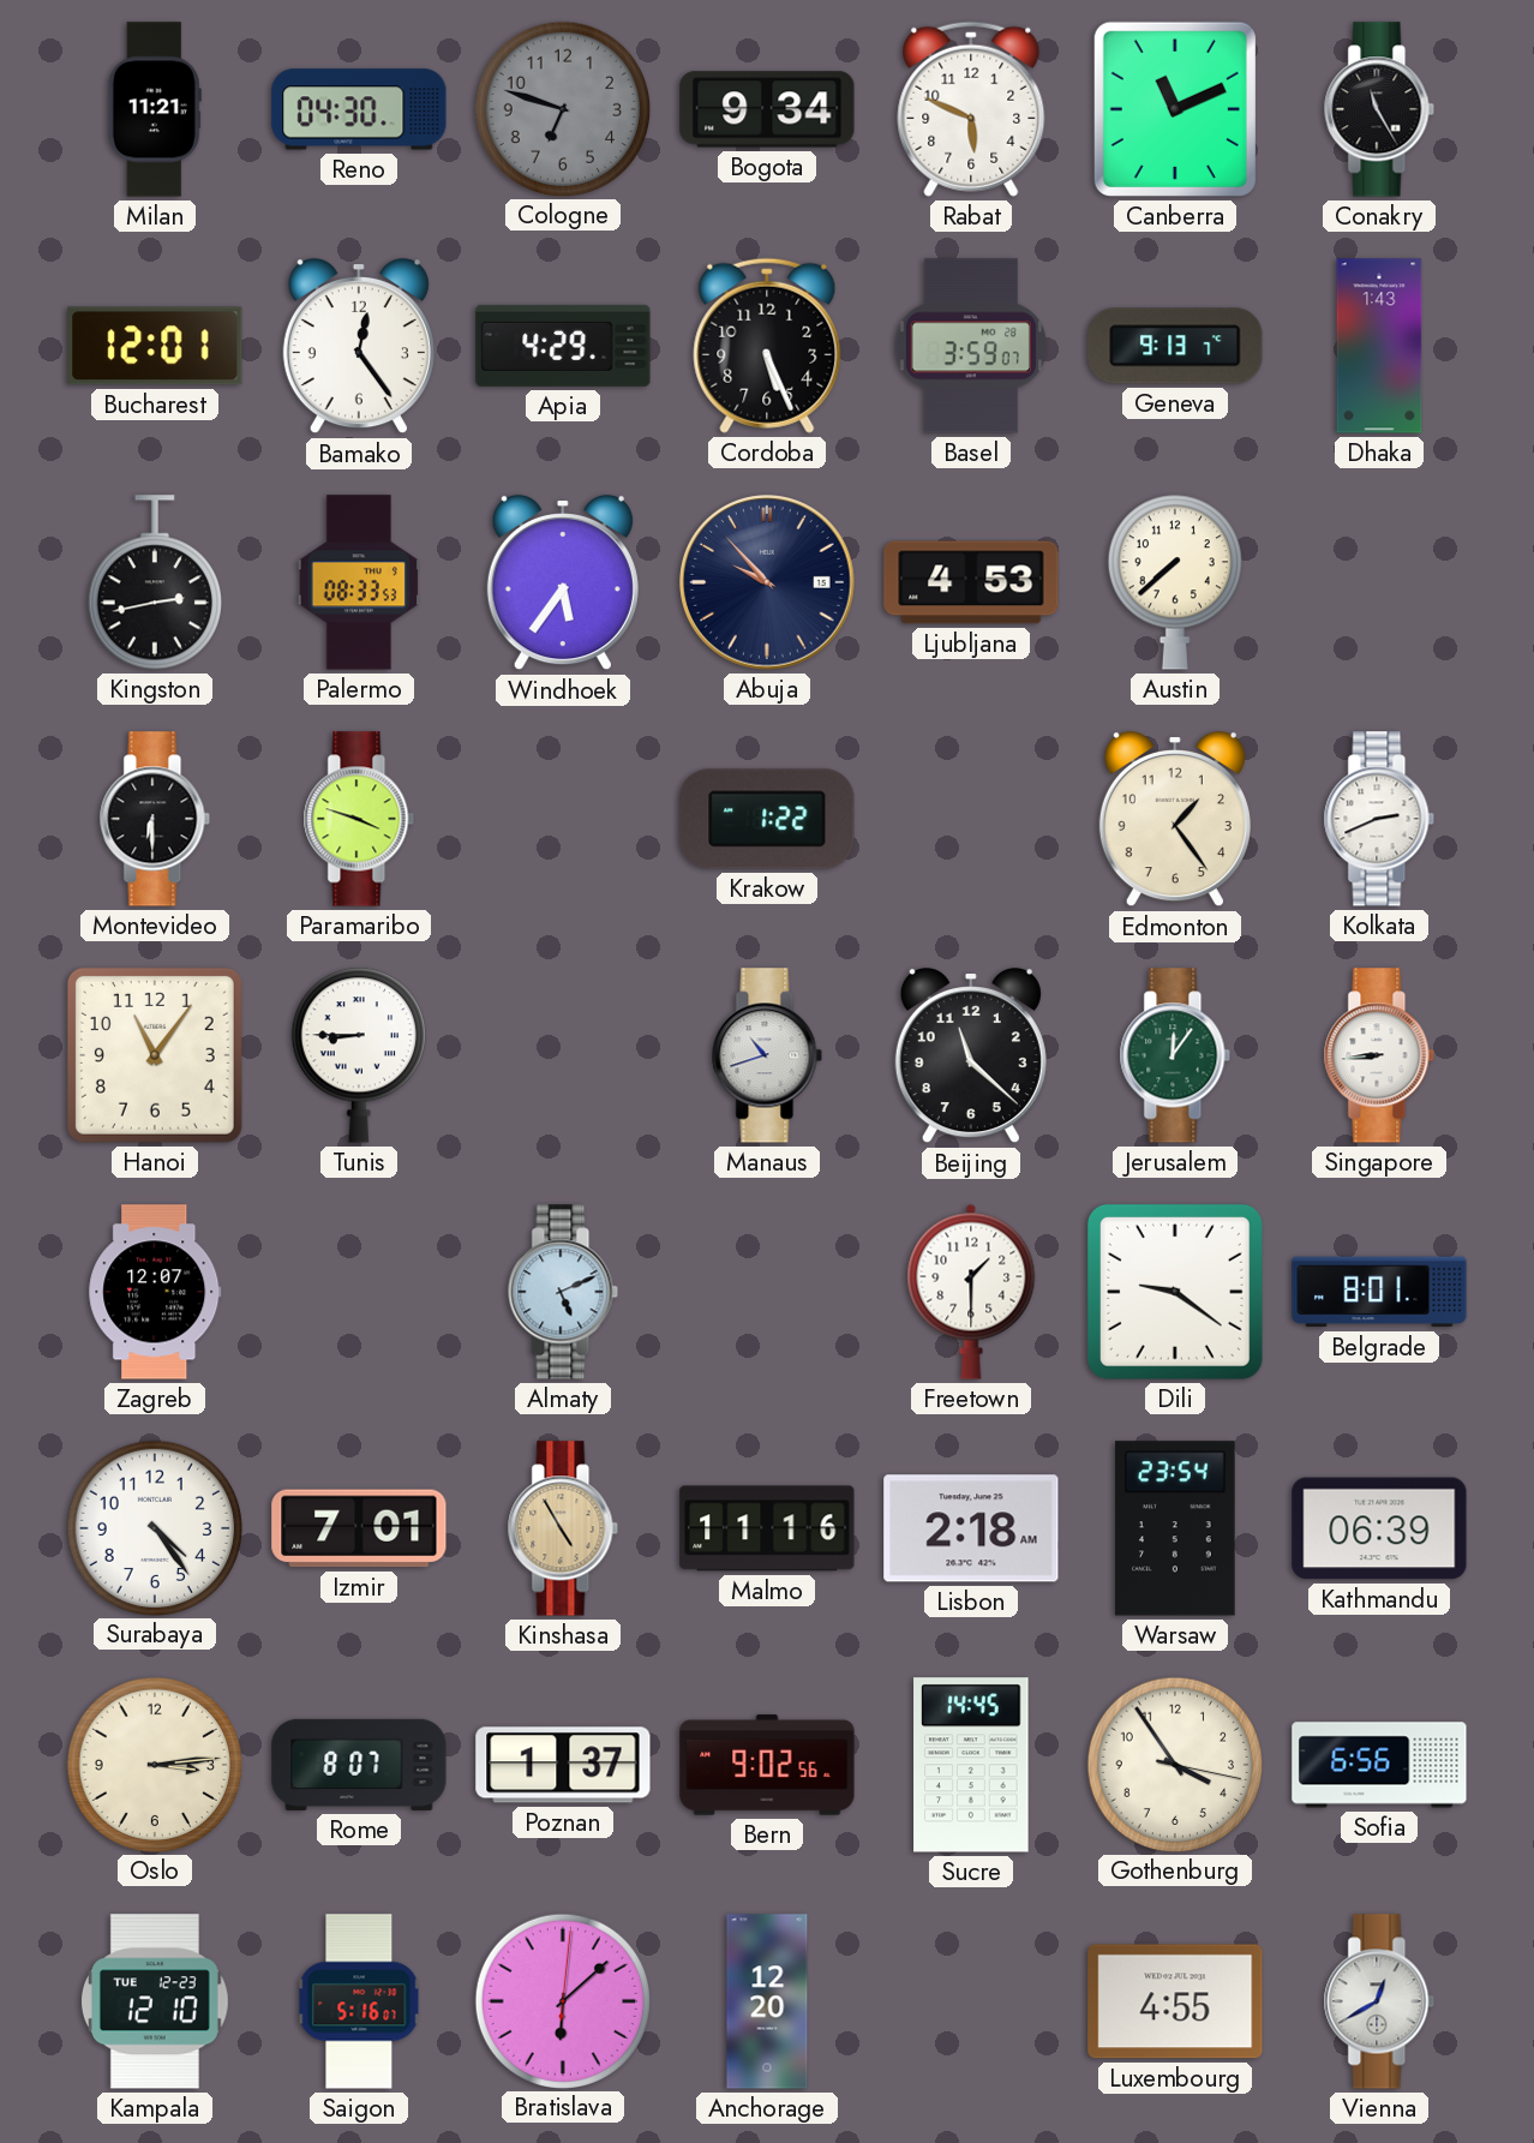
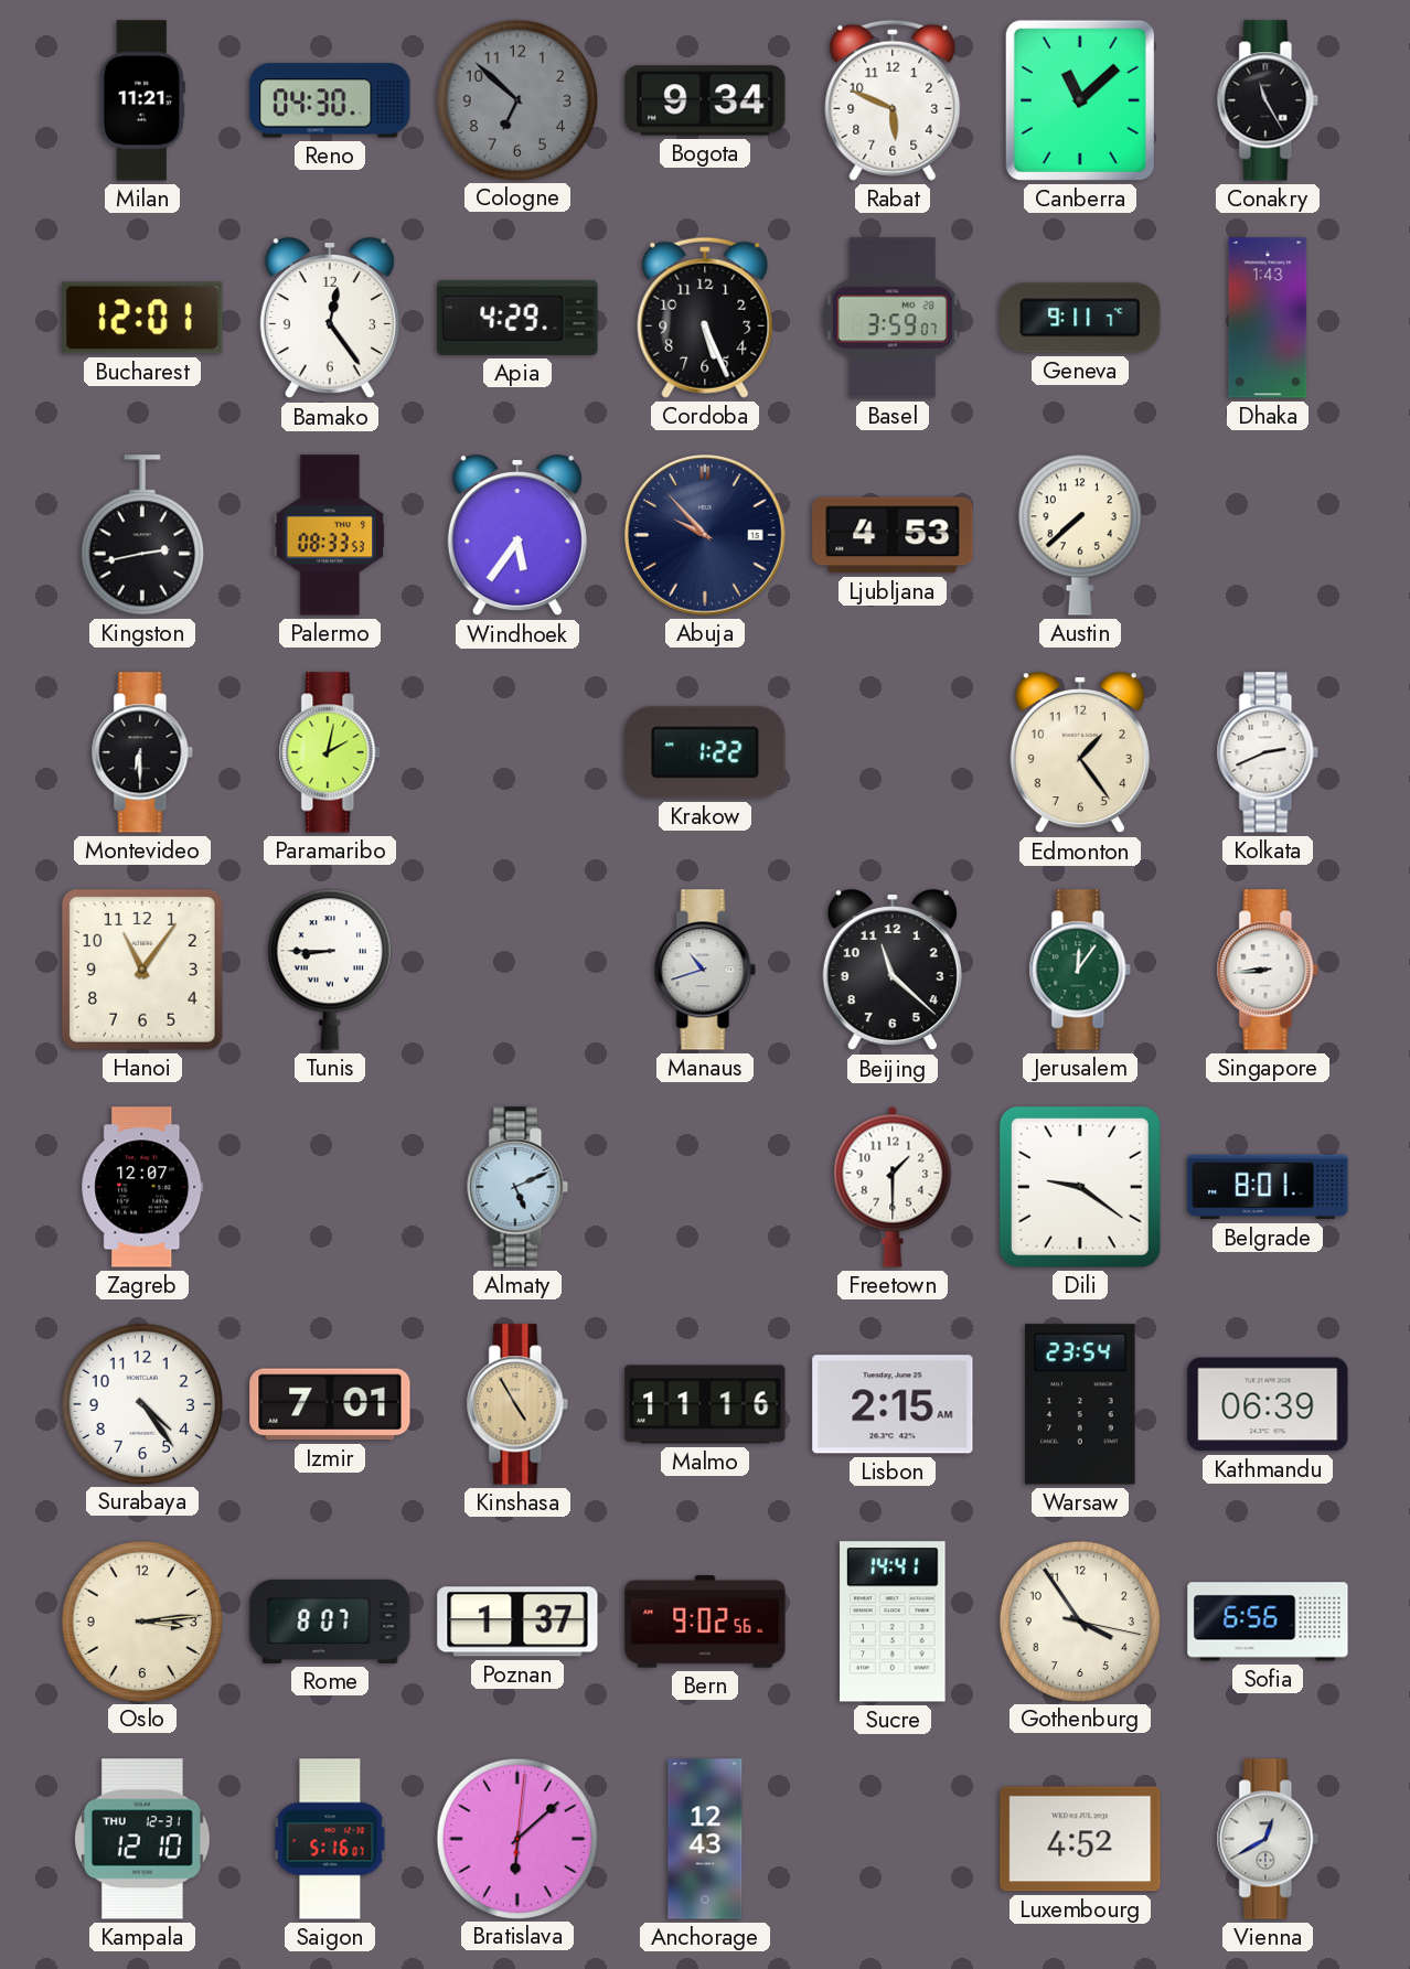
Cologne: 6:48 -> 6:52 (516, 99)
Canberra: 11:11 -> 11:08 (1080, 100)
Geneva: 9:13 -> 9:11 (1080, 318)
Paramaribo: 3:48 -> 2:02 (330, 752)
Lisbon: 2:18 -> 2:15 (893, 1404)
Sucre: 14:45 -> 14:41 (893, 1622)
Kampala date: TUE 12-23 -> THU 12-31 (142, 1839)
Anchorage: 12:20 -> 12:43 (705, 1839)
Luxembourg: 4:55 -> 4:52 (1080, 1839)
